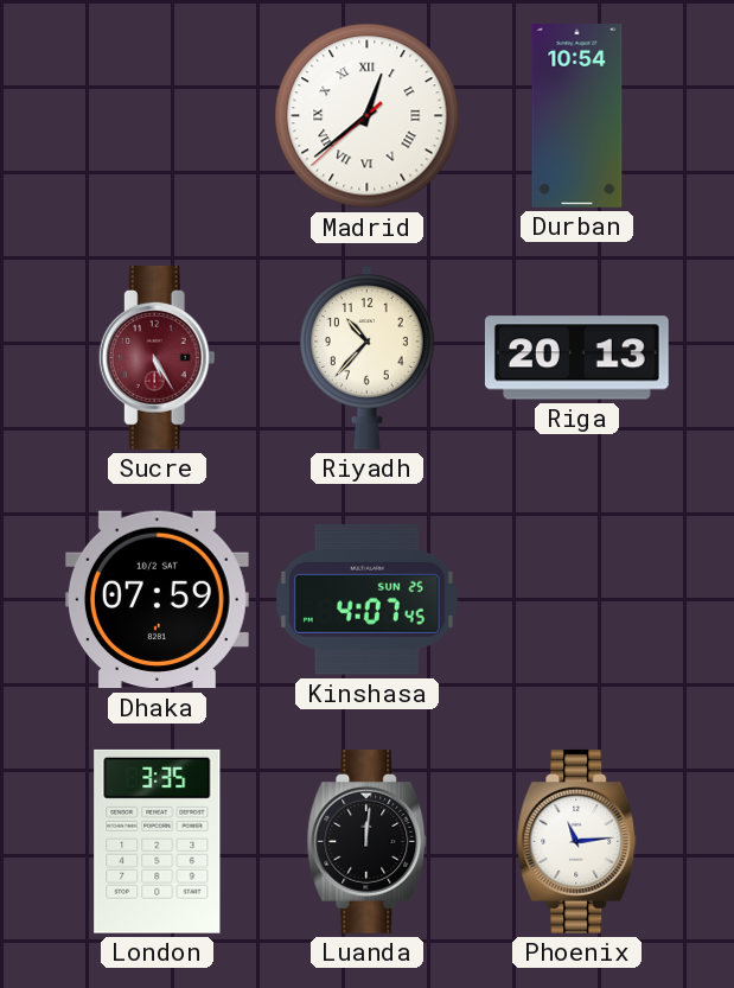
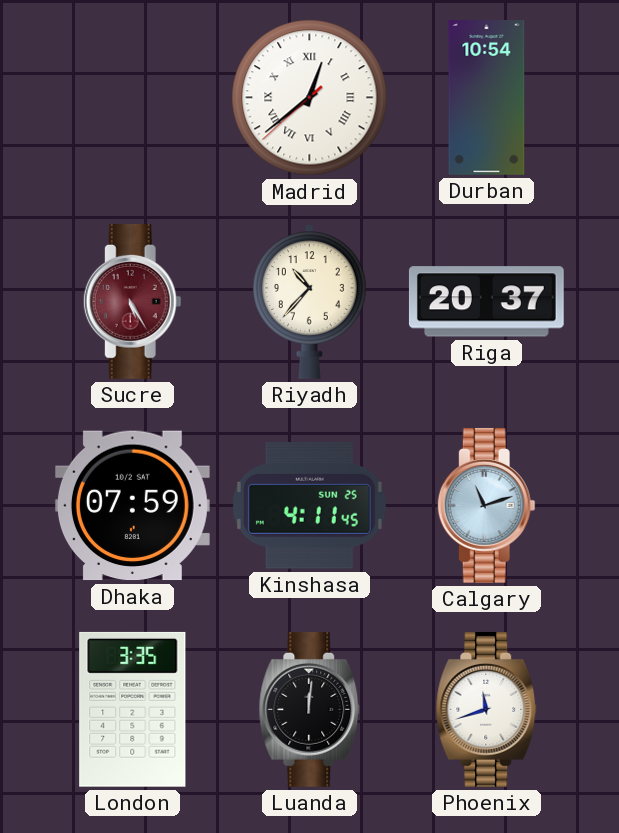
Riga: 20:13 -> 20:37 (486, 302)
Kinshasa: 4:07 -> 4:11 (309, 505)
Calgary: none -> 11:12 (486, 505)
Phoenix: 11:14 -> 11:42 (487, 709)
